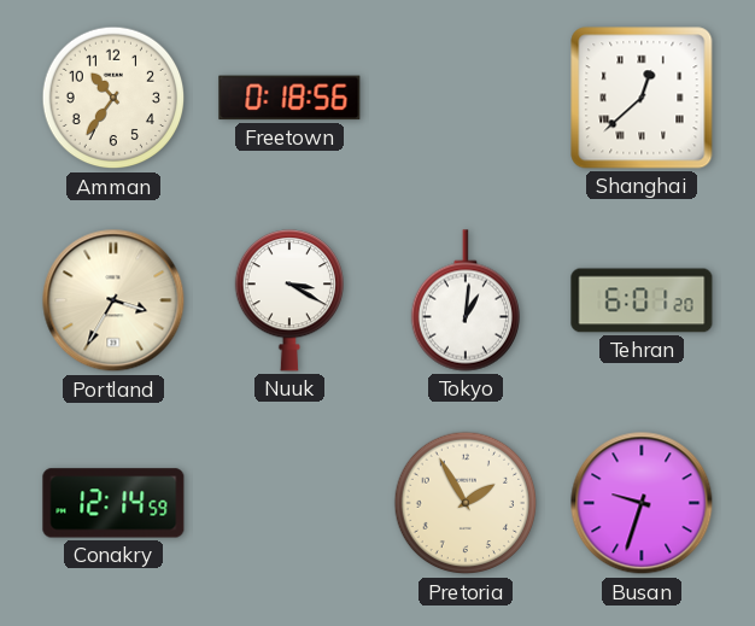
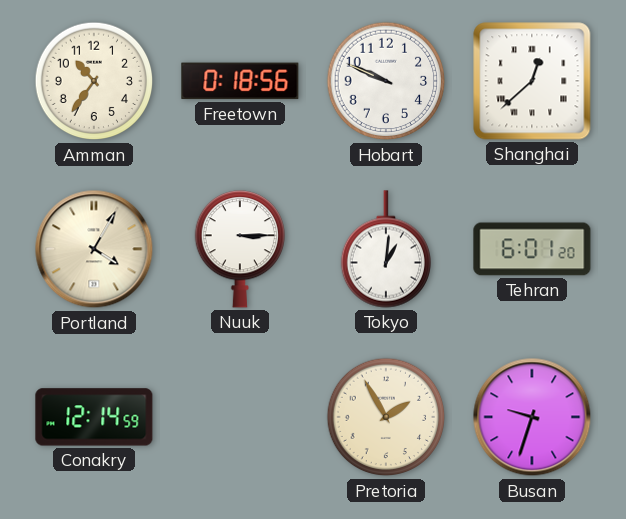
Hobart: none -> 9:49 (386, 81)
Portland: 3:35 -> 4:05 (94, 249)
Nuuk: 3:20 -> 3:15 (239, 249)
